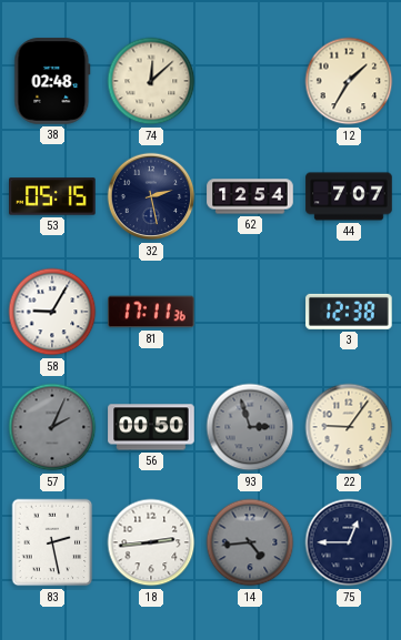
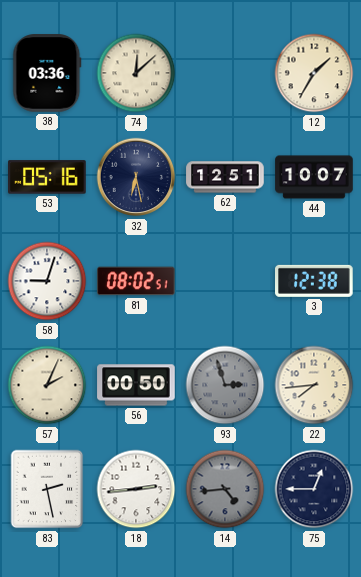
38: 02:48 -> 03:36 (47, 73)
53: 05:15 -> 05:16 (47, 177)
32: 2:28 -> 6:28 (136, 177)
62: 12:54 -> 12:51 (225, 177)
44: 7:07 -> 10:07 (314, 177)
58: 9:05 -> 9:03 (47, 281)
81: 17:11 -> 08:02 (136, 281)
57 dial: grey -> cream (47, 385)
22: 9:06 -> 7:44 (314, 385)
